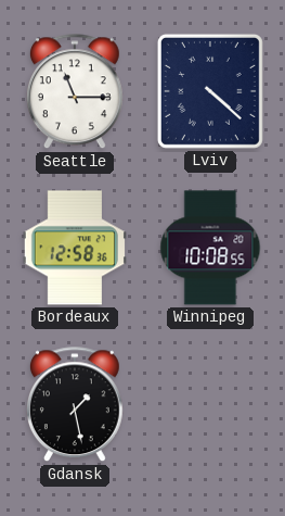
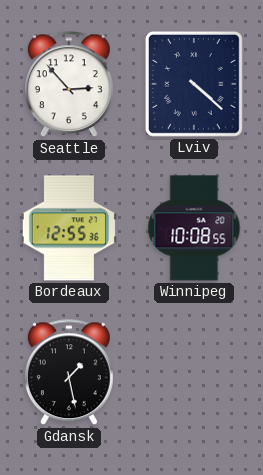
Seattle: 11:15 -> 2:53 (69, 85)
Bordeaux: 12:58 -> 12:55 (68, 228)
